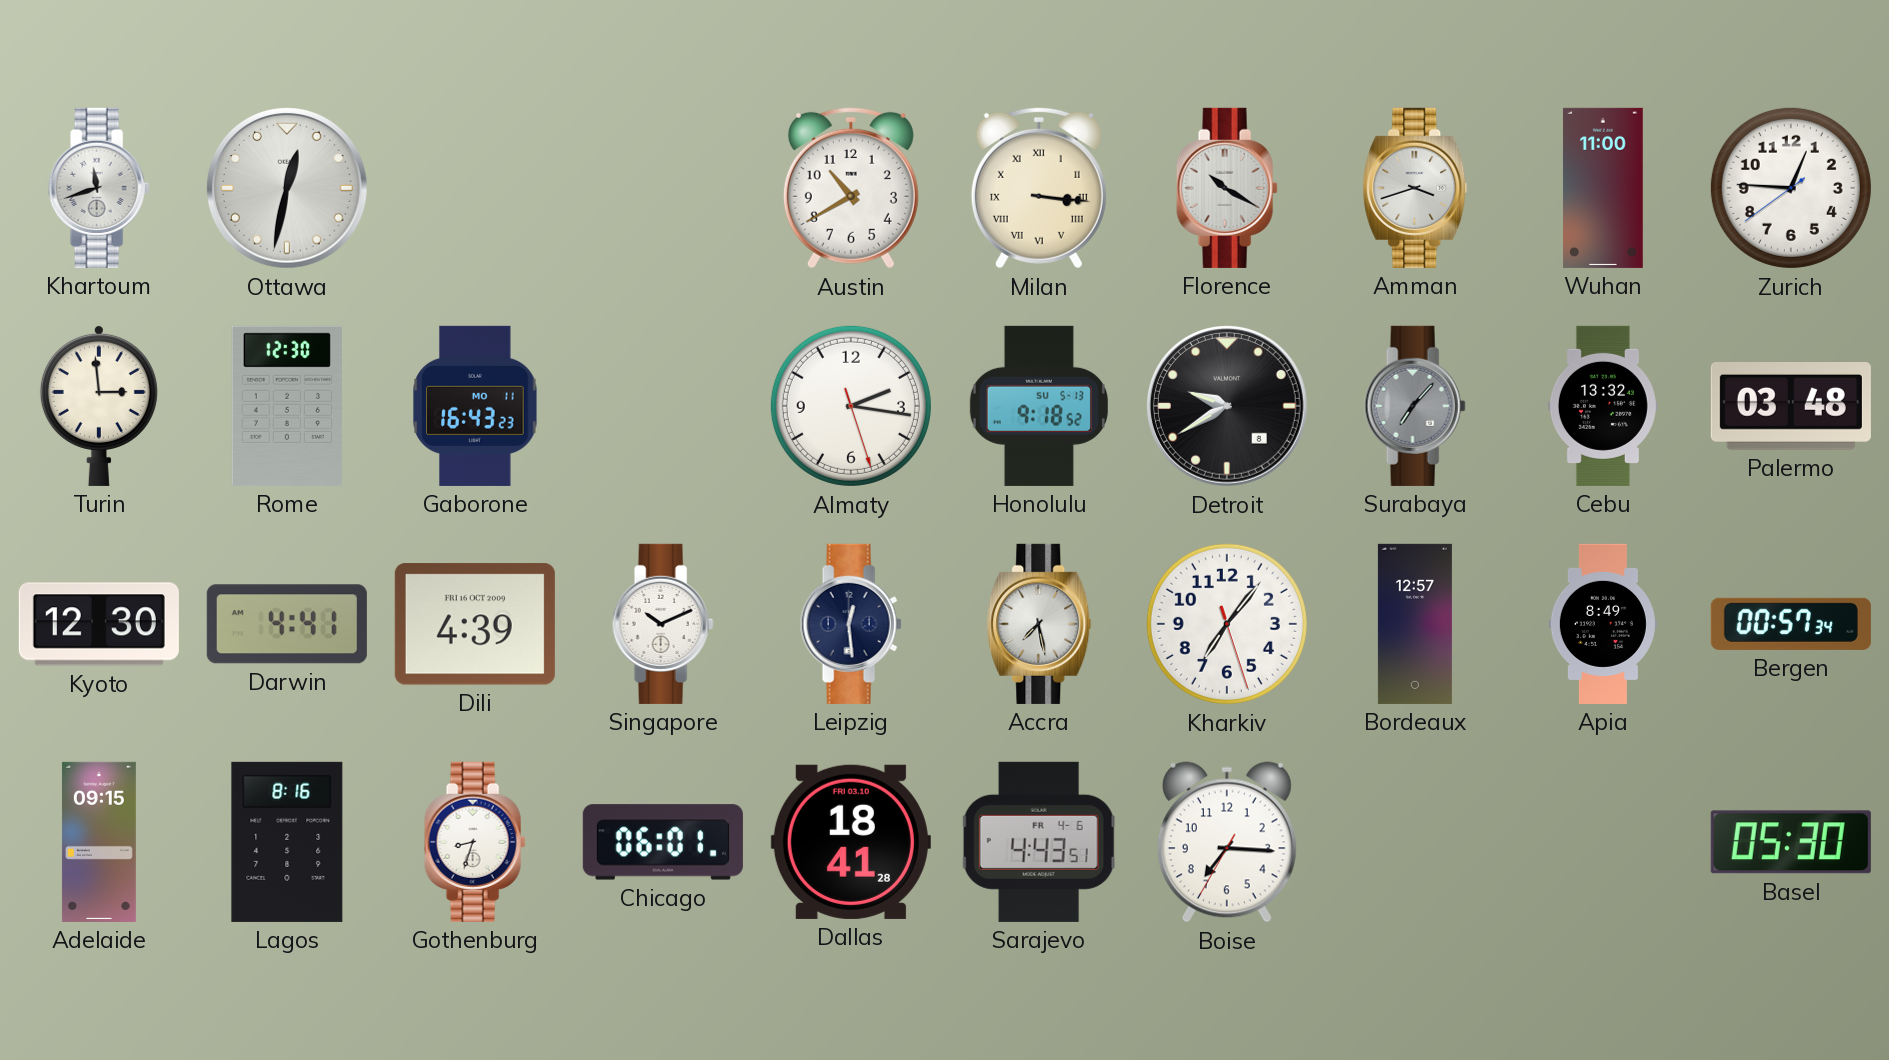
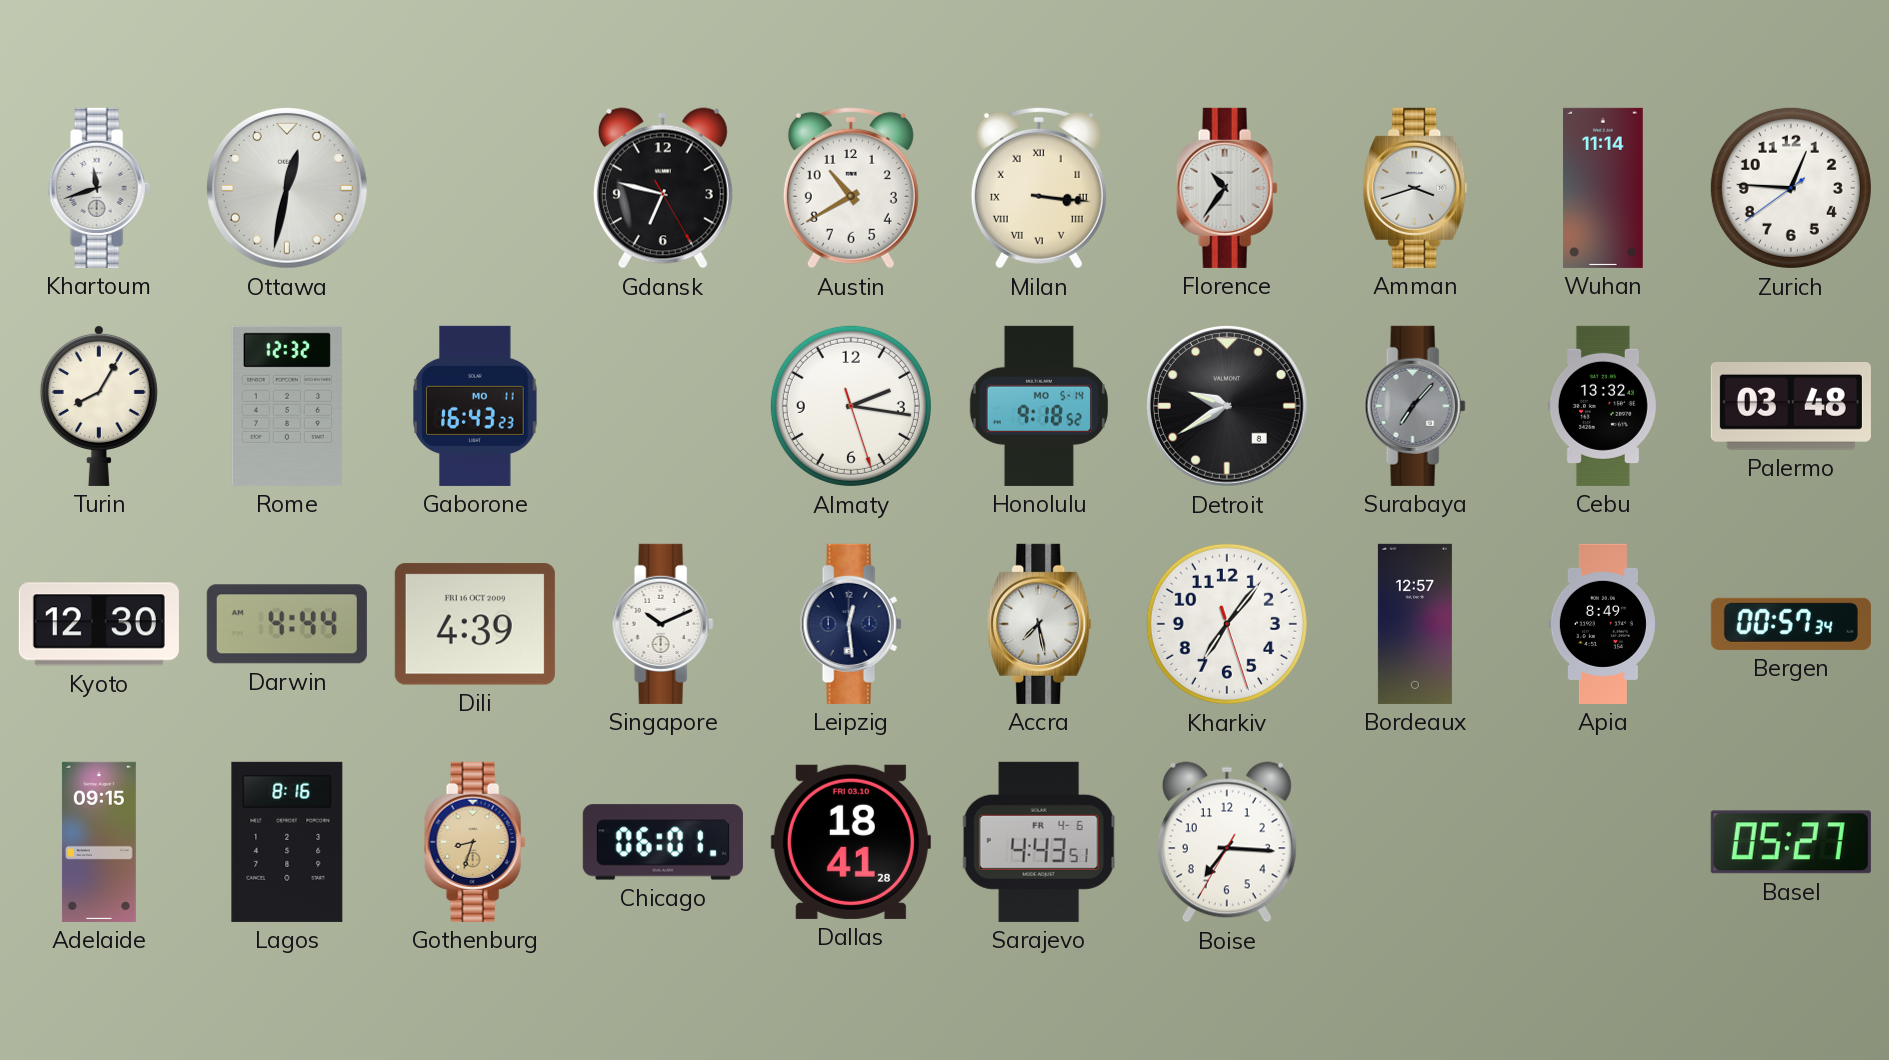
Gdansk: none -> 6:47 (663, 188)
Florence: 10:20 -> 10:36 (1227, 188)
Wuhan: 11:00 -> 11:14 (1603, 188)
Turin: 2:59 -> 8:05 (99, 405)
Rome: 12:30 -> 12:32 (286, 406)
Honolulu date: SU 5-13 -> MO 5-14 (1039, 406)
Darwin: 4:41 -> 4:44 (287, 624)
Gothenburg dial: white -> champagne (475, 842)
Basel: 05:30 -> 05:27 (1791, 842)
